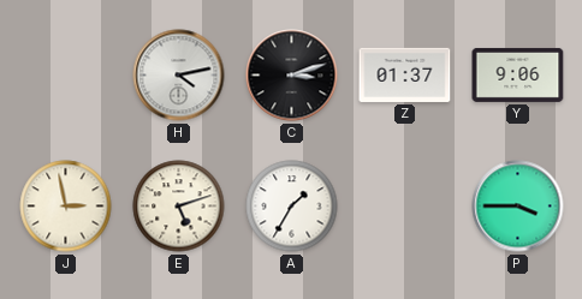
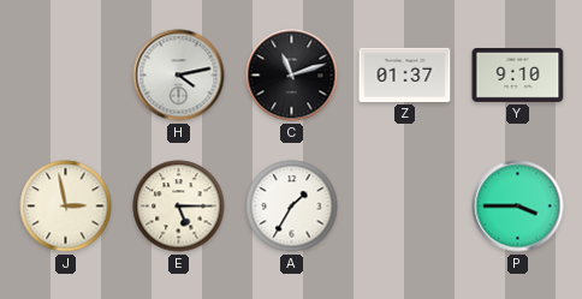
C: 3:12 -> 11:12 (292, 76)
Y: 9:06 -> 9:10 (518, 74)
E: 5:12 -> 5:15 (179, 207)
